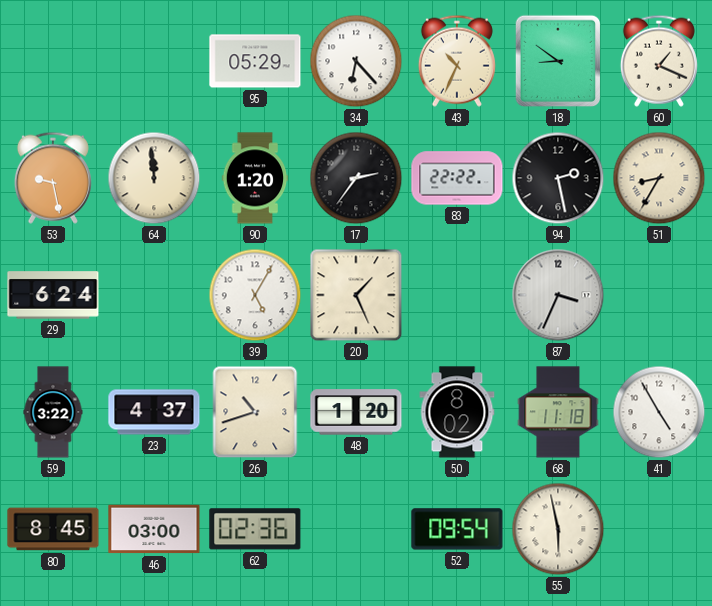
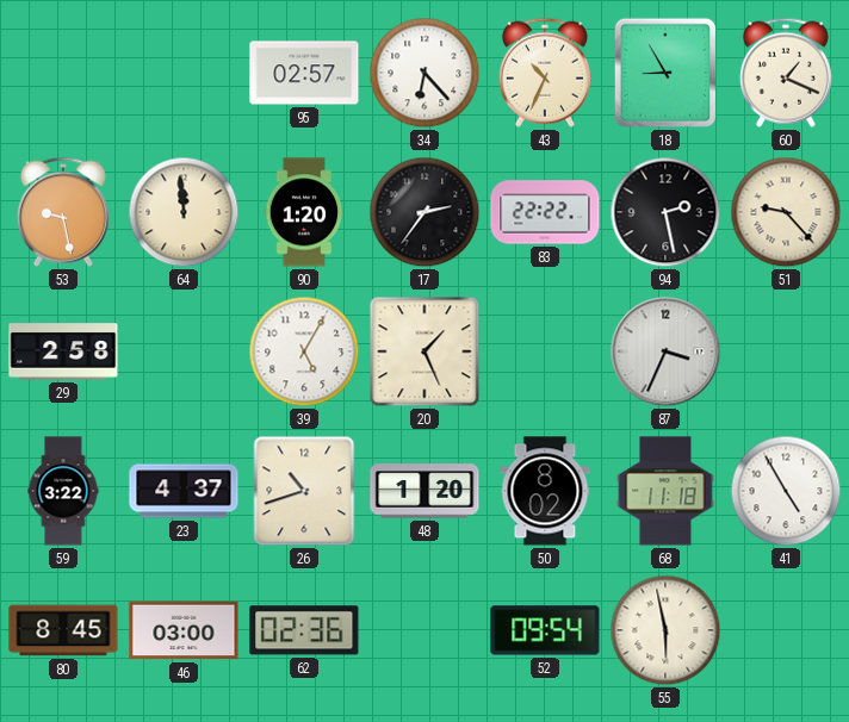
95: 05:29 -> 02:57 (304, 73)
18: 8:51 -> 8:55 (665, 73)
51: 8:35 -> 9:23 (786, 212)
29: 6:24 -> 2:58 (63, 351)
